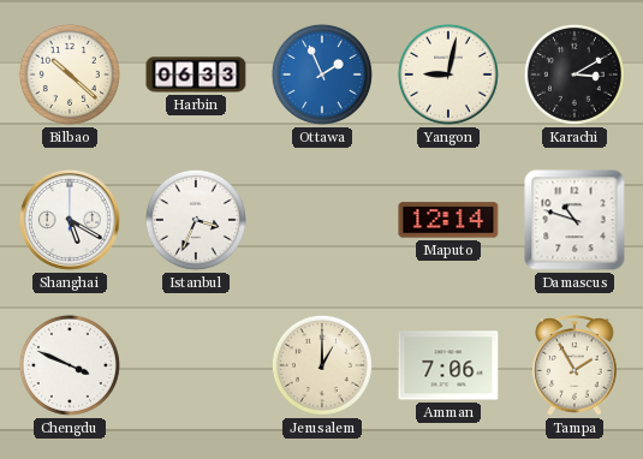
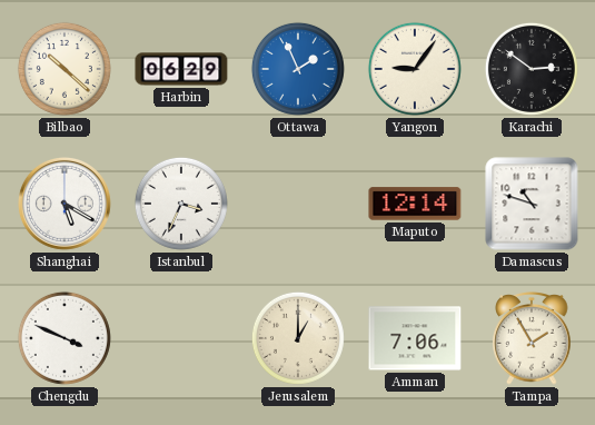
Harbin: 06:33 -> 06:29 (181, 69)
Yangon: 9:02 -> 9:06 (415, 69)
Karachi: 3:10 -> 2:51 (532, 69)
